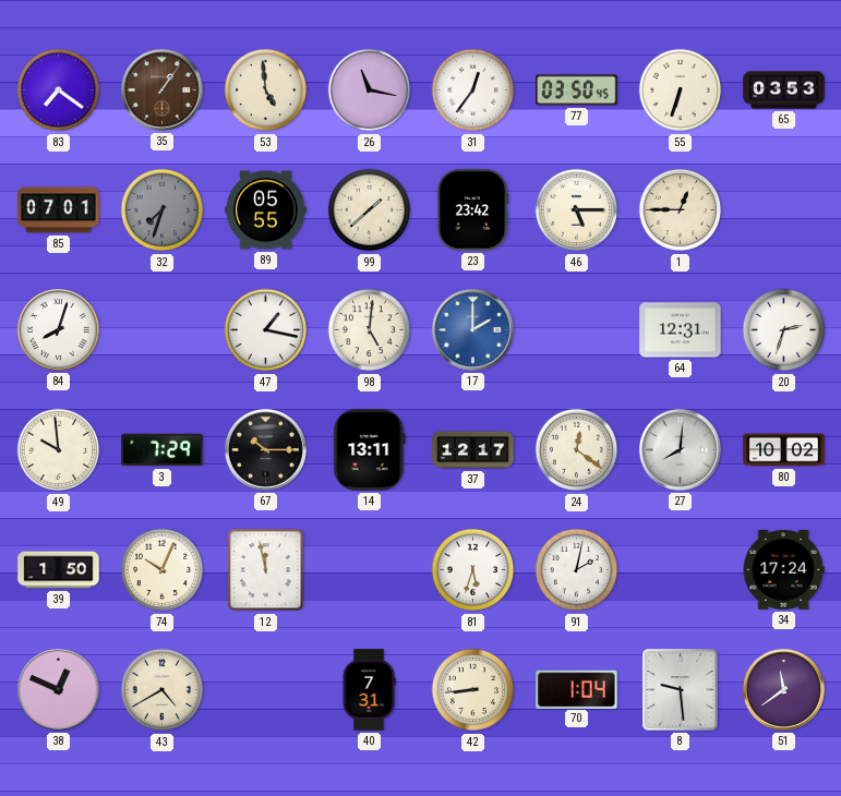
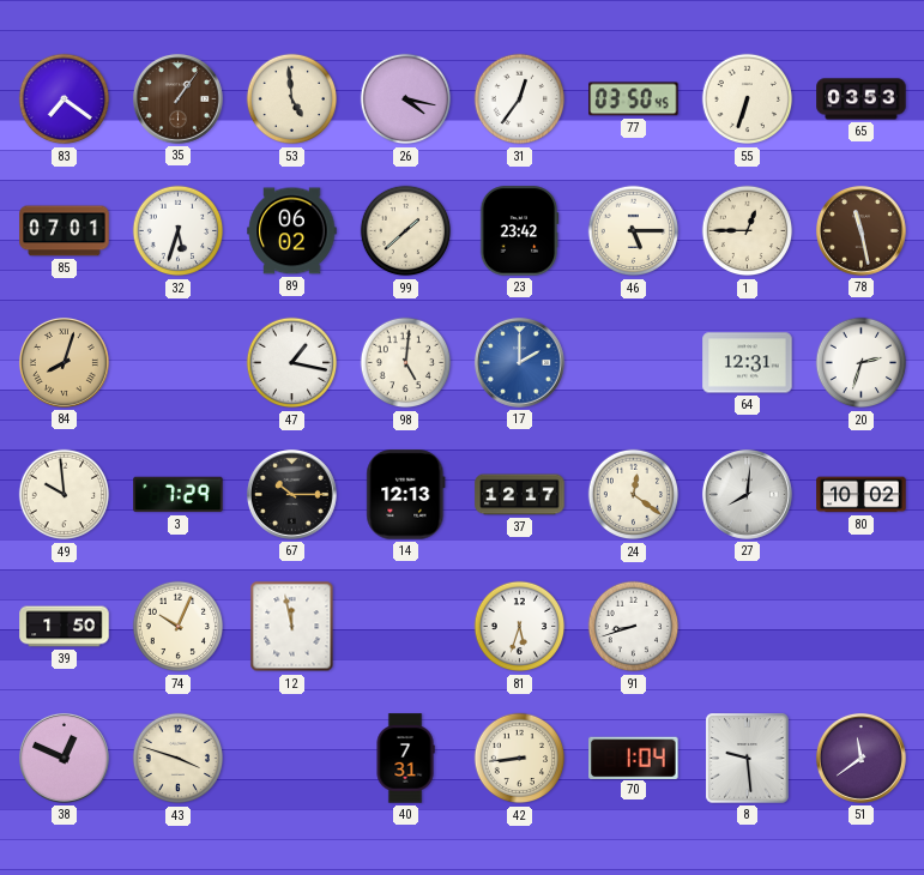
26: 11:17 -> 4:17 (406, 99)
32: 7:33 -> 5:33 (179, 231)
32 dial: grey -> white (179, 231)
89: 05:55 -> 06:02 (292, 231)
78: none -> 11:28 (860, 230)
84 dial: white -> champagne (64, 362)
14: 13:11 -> 12:13 (406, 495)
91: 2:02 -> 8:42 (634, 627)
34: 17:24 -> none (783, 570)
43: 4:40 -> 3:48 (179, 759)
